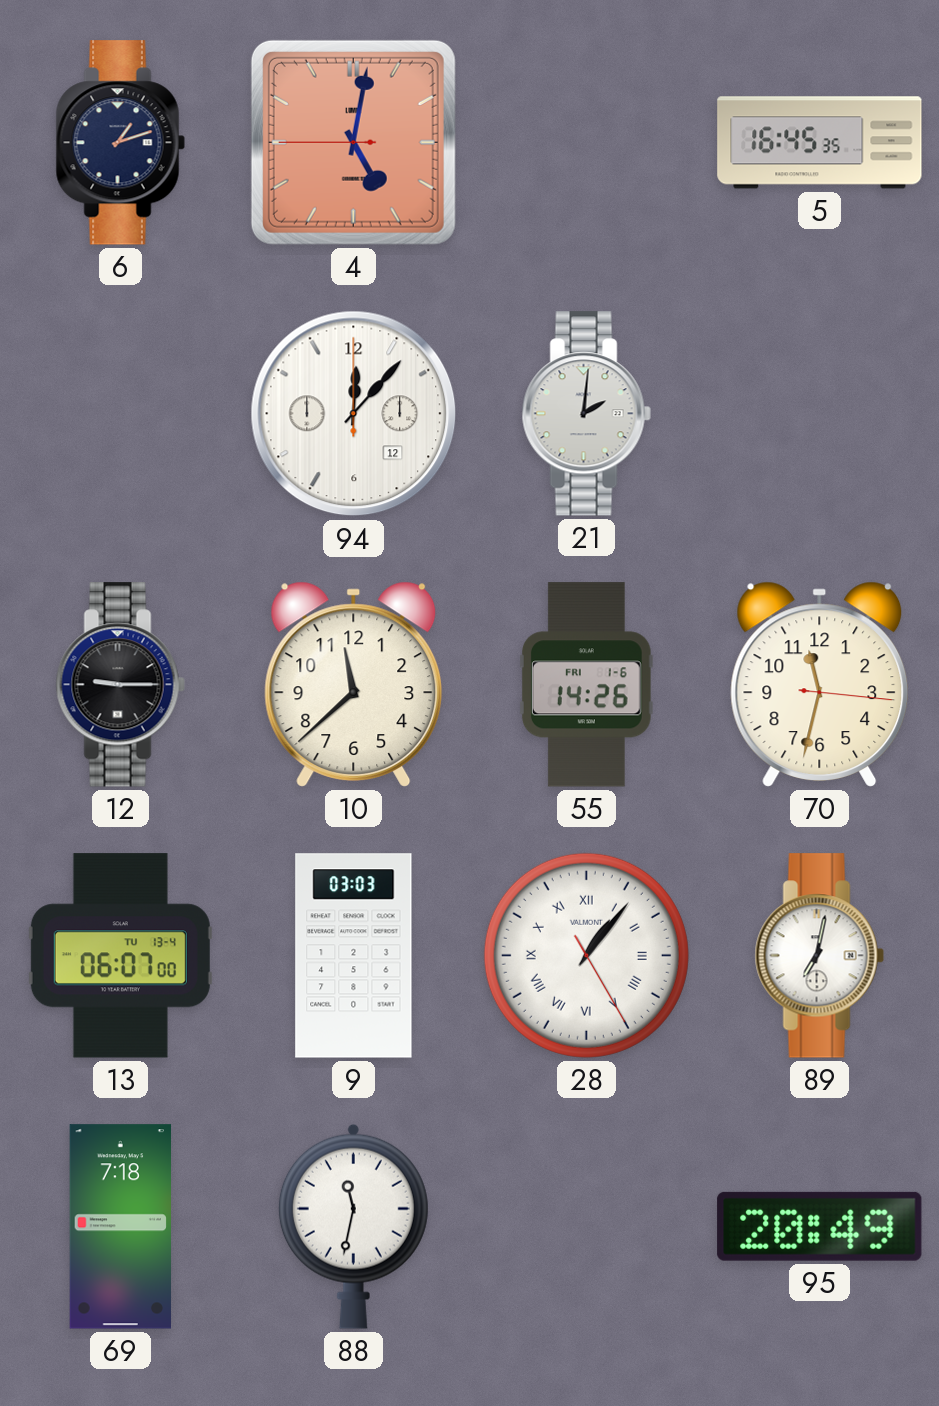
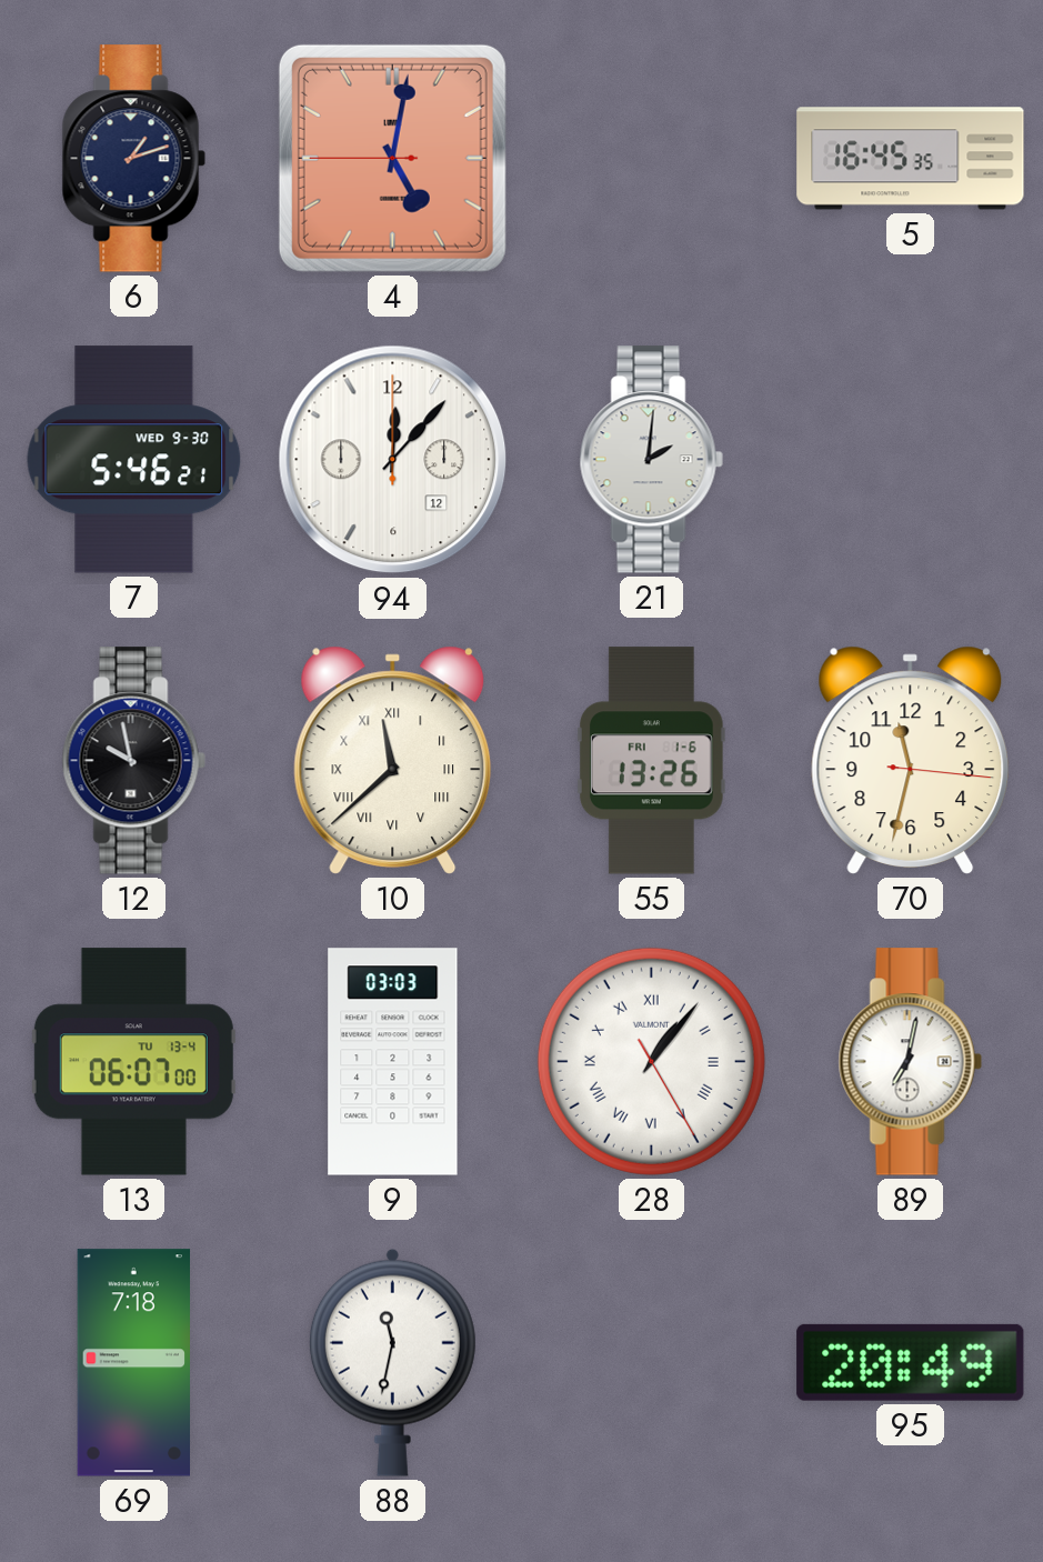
7: none -> 5:46 (134, 460)
12: 9:15 -> 9:58 (133, 761)
10 numerals: Arabic -> Roman (393, 760)
55: 14:26 -> 13:26 (651, 761)
